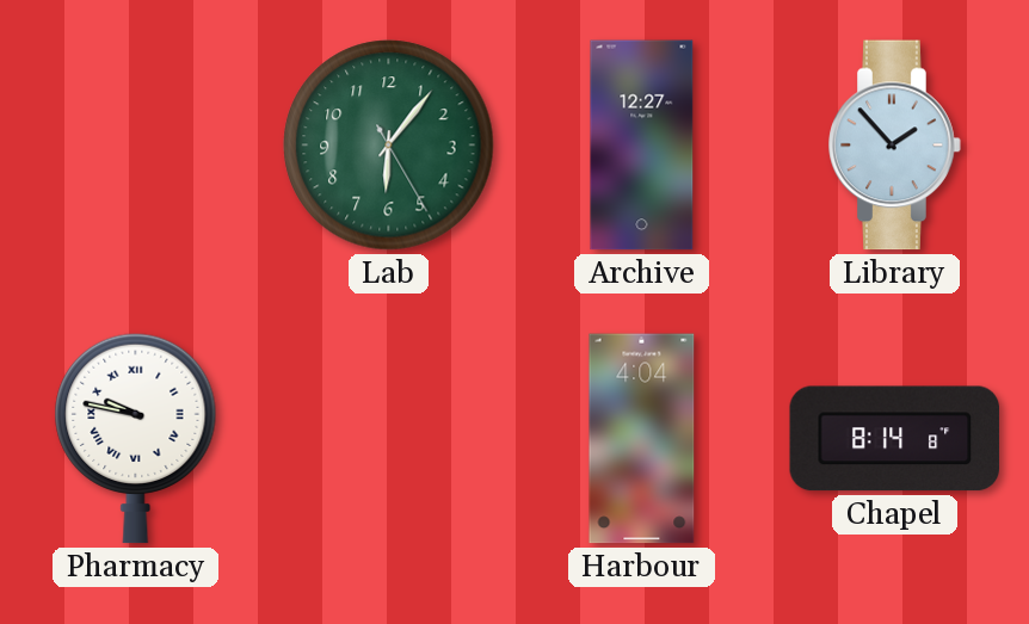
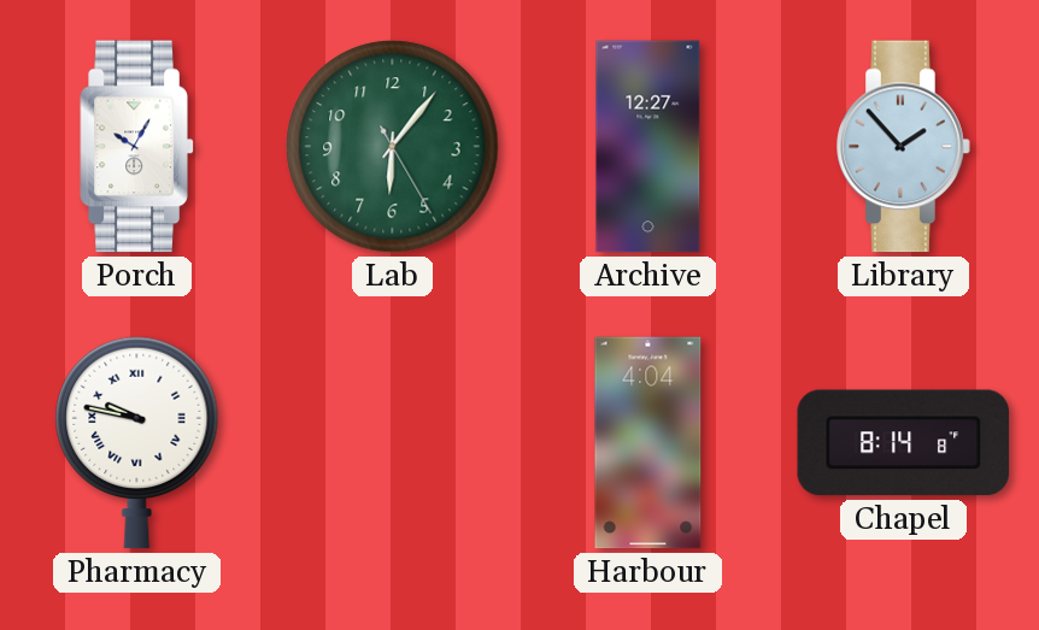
Porch: none -> 10:05 (137, 147)
